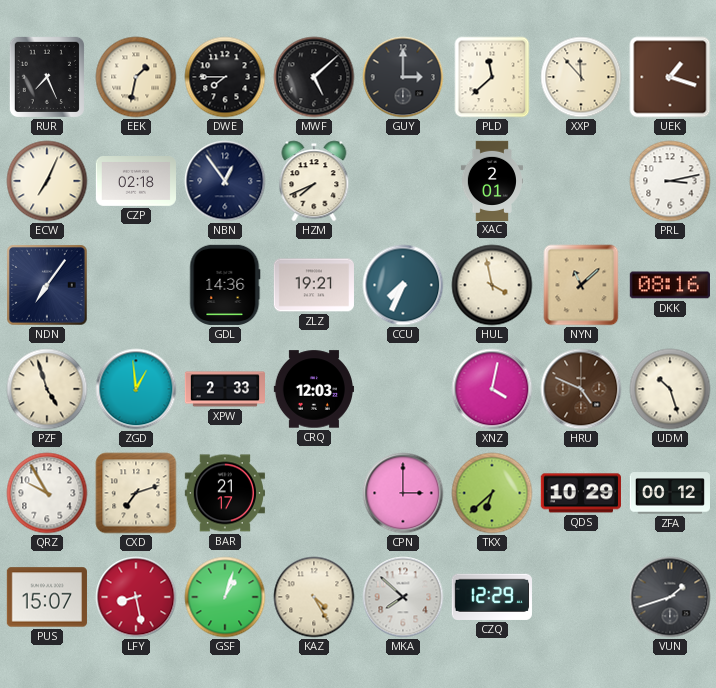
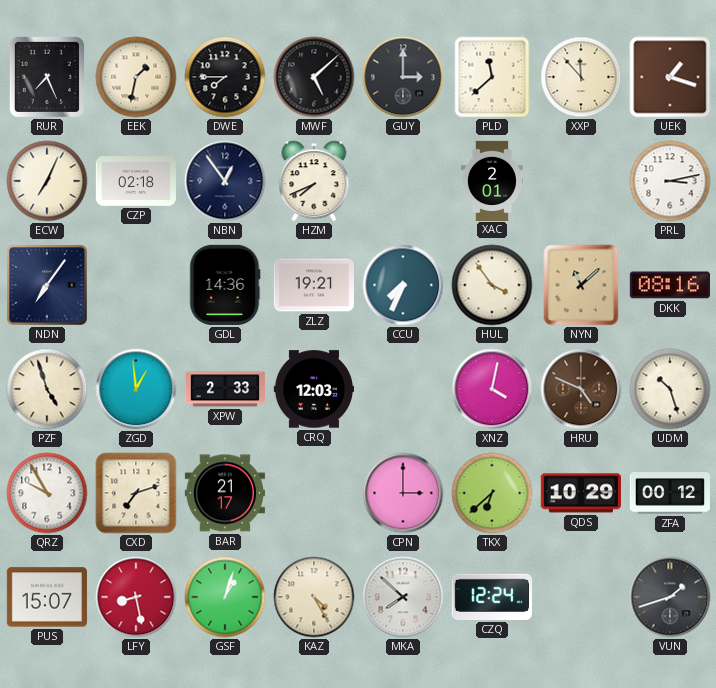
HUL: 3:58 -> 3:54 (492, 285)
CZQ: 12:29 -> 12:24 (492, 597)
